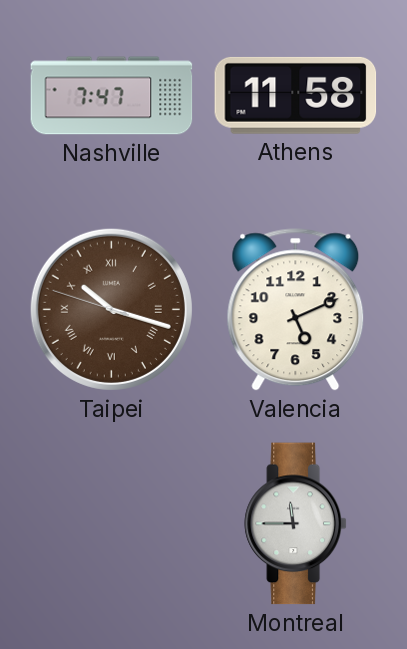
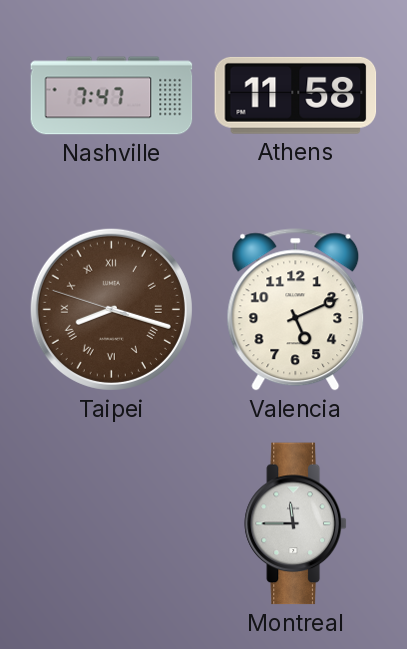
Taipei: 10:17 -> 8:17 (111, 309)
